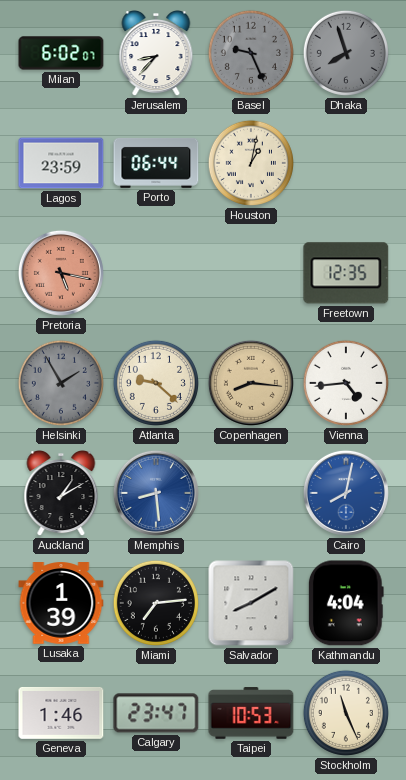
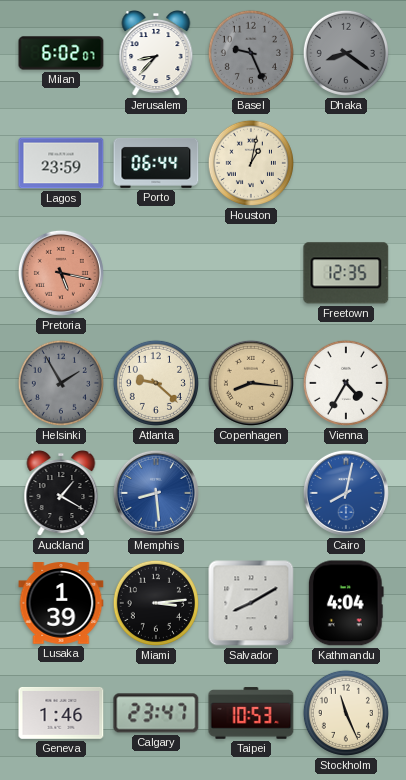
Dhaka: 7:57 -> 8:21 (346, 53)
Vienna: 4:44 -> 4:35 (346, 383)
Auckland: 1:10 -> 1:20 (61, 494)
Miami: 7:14 -> 3:14 (156, 603)
